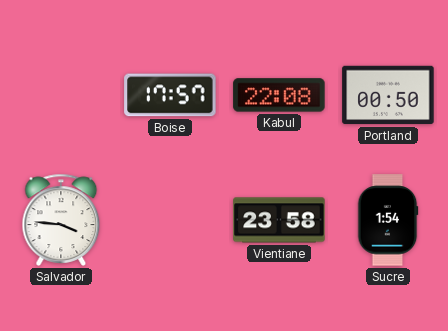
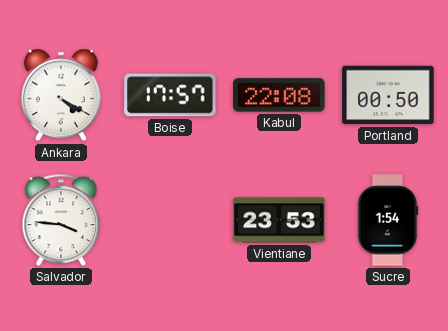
Ankara: none -> 4:20 (61, 95)
Vientiane: 23:58 -> 23:53 (279, 220)
